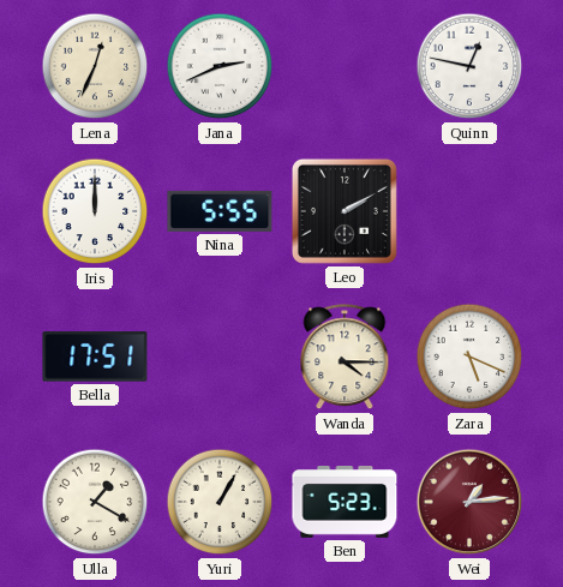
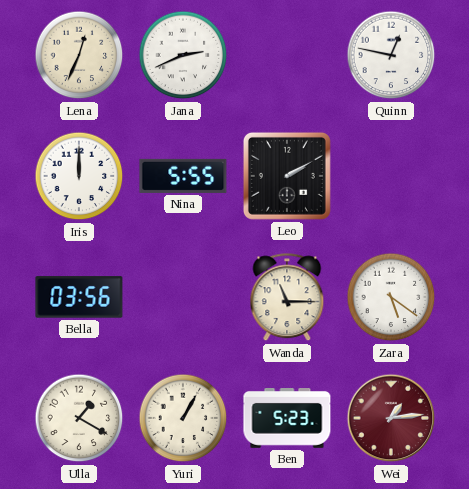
Bella: 17:51 -> 03:56 (79, 297)
Wanda: 4:15 -> 11:15 (287, 298)
Zara: 5:19 -> 5:21 (391, 297)
